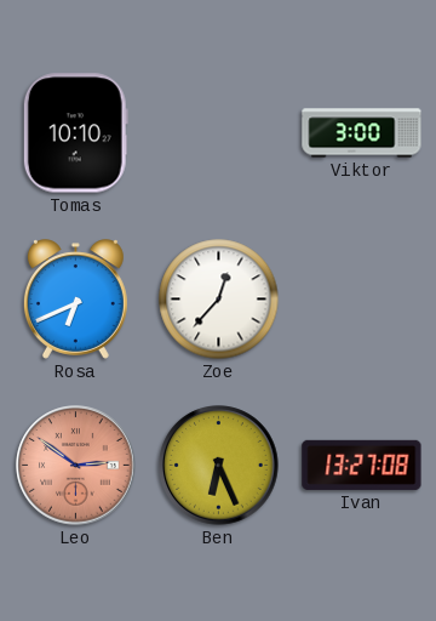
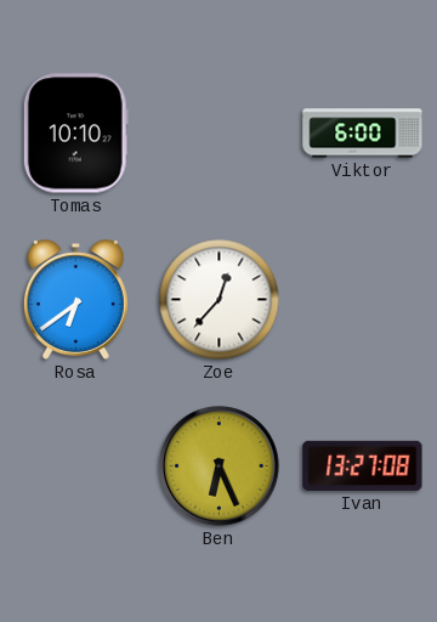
Viktor: 3:00 -> 6:00 (363, 134)
Rosa: 6:41 -> 6:39 (75, 300)
Leo: 2:51 -> none (76, 466)
